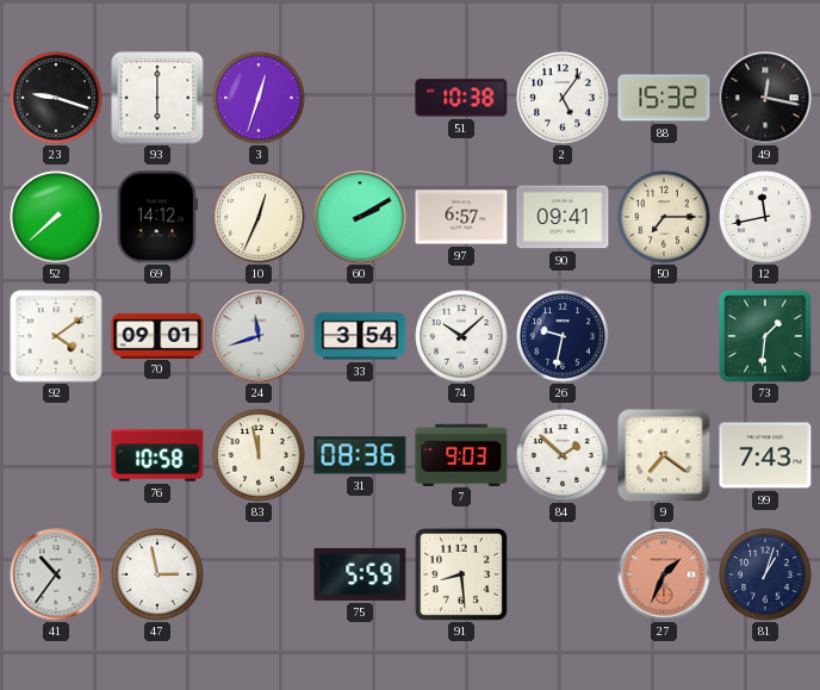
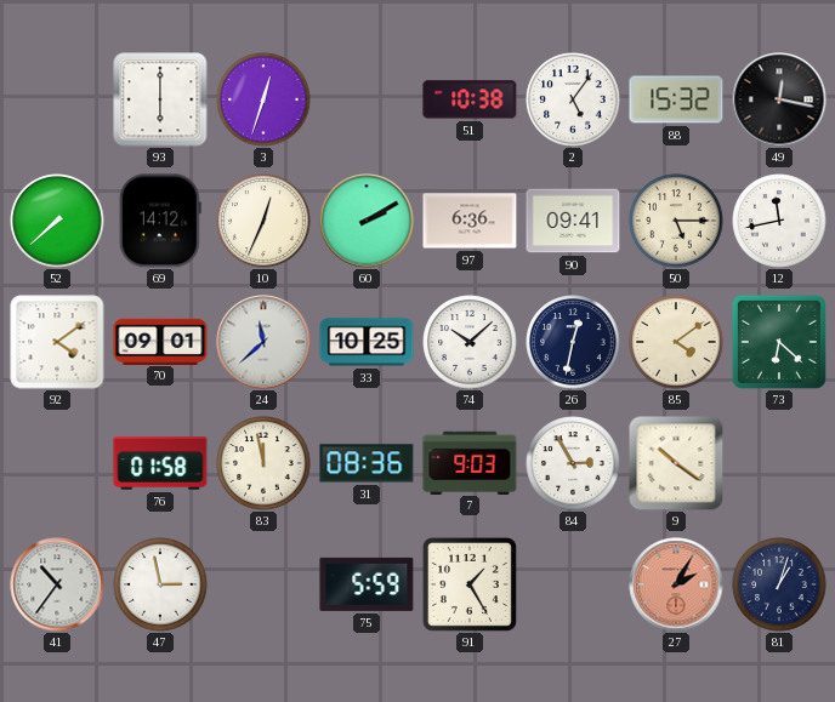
23: 9:18 -> none (56, 98)
97: 6:57 -> 6:36 (470, 221)
50: 7:15 -> 5:15 (676, 221)
24: 11:42 -> 11:38 (263, 342)
33: 3:54 -> 10:25 (367, 342)
26: 9:32 -> 12:32 (573, 342)
85: none -> 4:09 (676, 342)
73: 1:31 -> 6:22 (779, 342)
76: 10:58 -> 01:58 (160, 463)
84: 1:52 -> 2:55 (573, 463)
9: 7:21 -> 10:21 (676, 463)
99: 7:43 -> none (765, 455)
91: 8:29 -> 1:25 (470, 584)
27: 1:34 -> 2:05 (676, 584)
